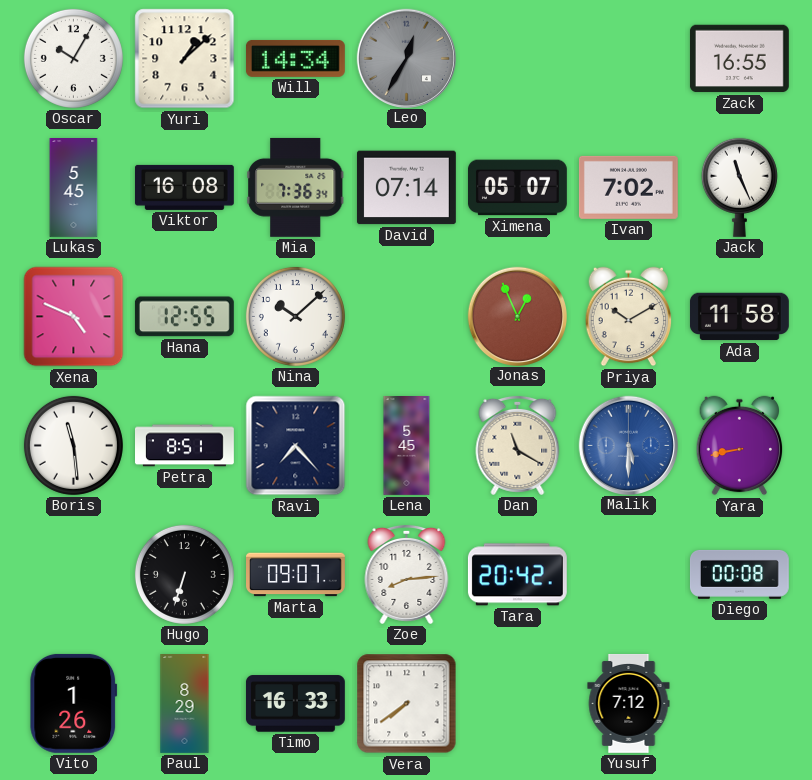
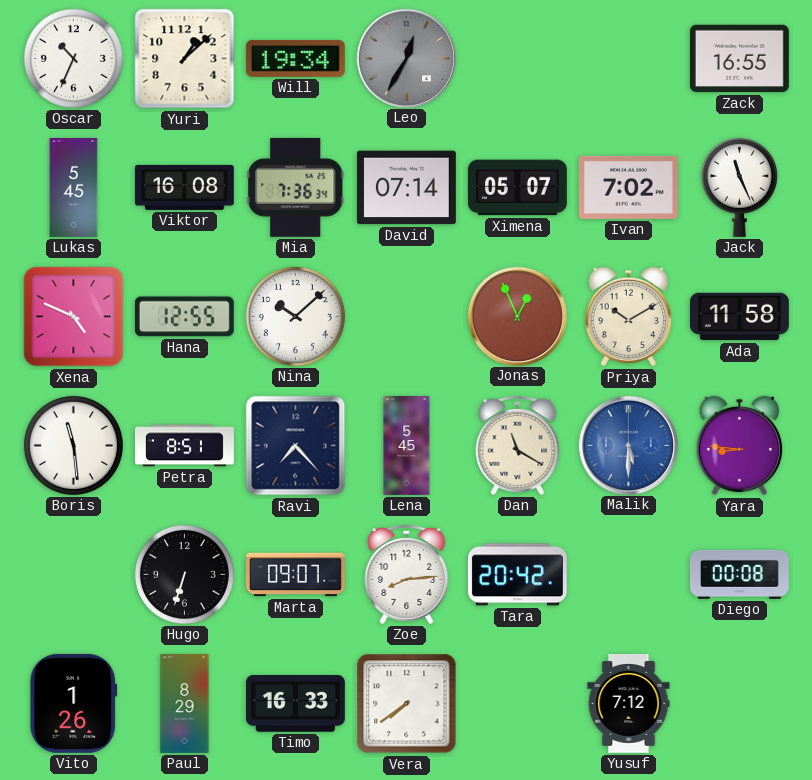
Oscar: 10:05 -> 10:34 (73, 58)
Will: 14:34 -> 19:34 (295, 58)
Yara: 8:43 -> 8:46 (740, 446)
